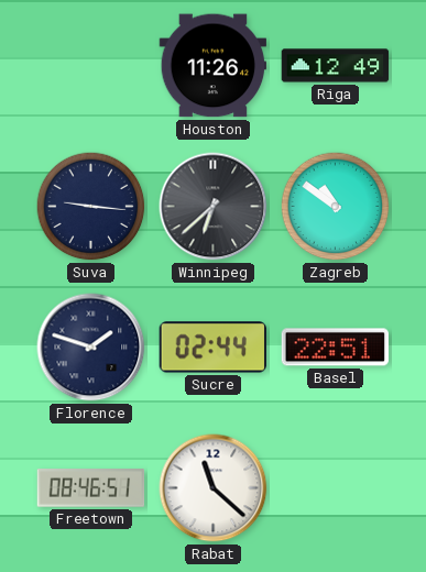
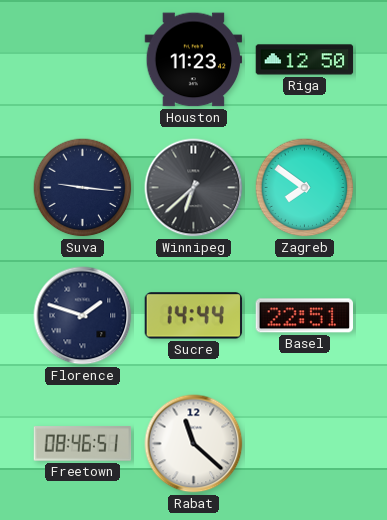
Houston: 11:26 -> 11:23 (194, 60)
Riga: 12:49 -> 12:50 (305, 60)
Zagreb: 10:51 -> 7:51 (305, 188)
Sucre: 02:44 -> 14:44 (194, 316)
